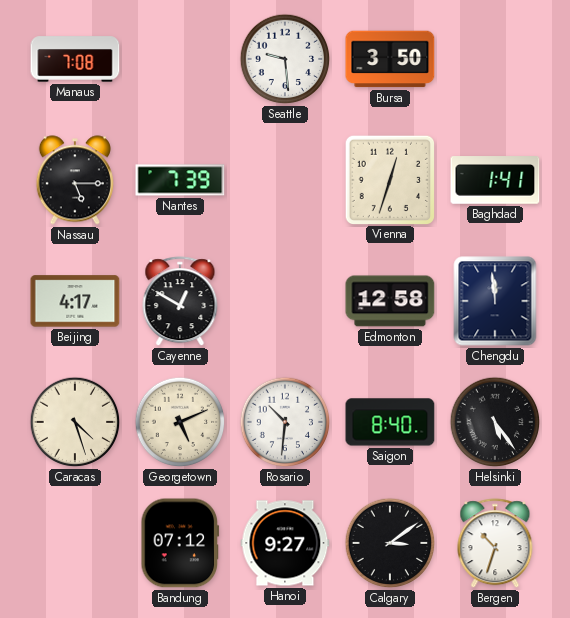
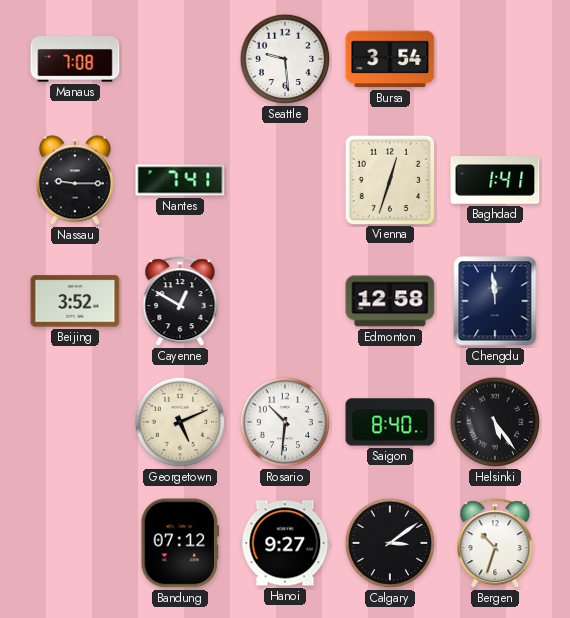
Bursa: 3:50 -> 3:54 (390, 59)
Nassau: 5:15 -> 9:15 (75, 180)
Nantes: 7:39 -> 7:41 (180, 180)
Beijing: 4:17 -> 3:52 (75, 301)
Caracas: 4:27 -> none (75, 422)
